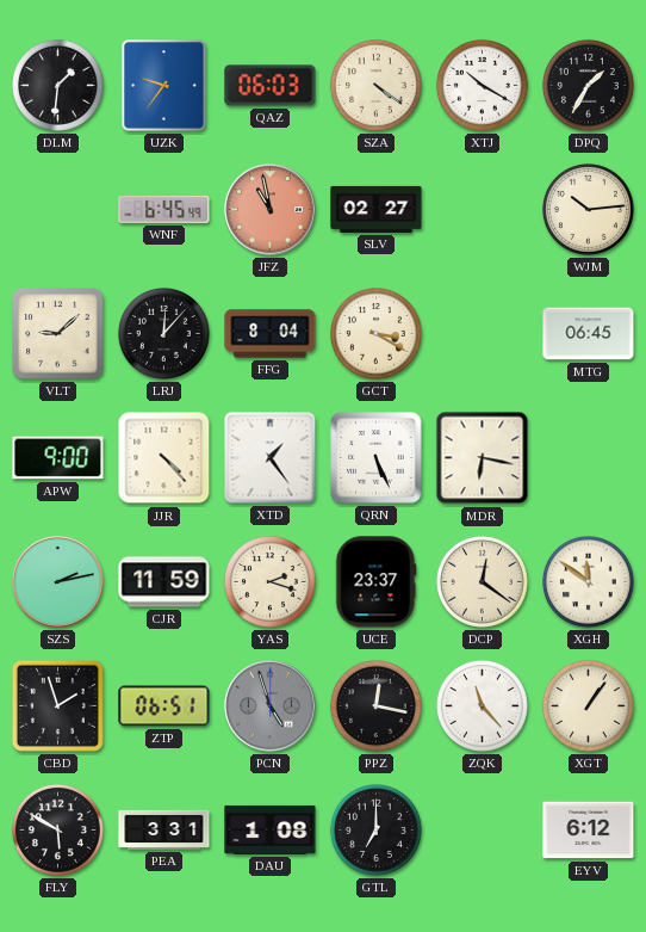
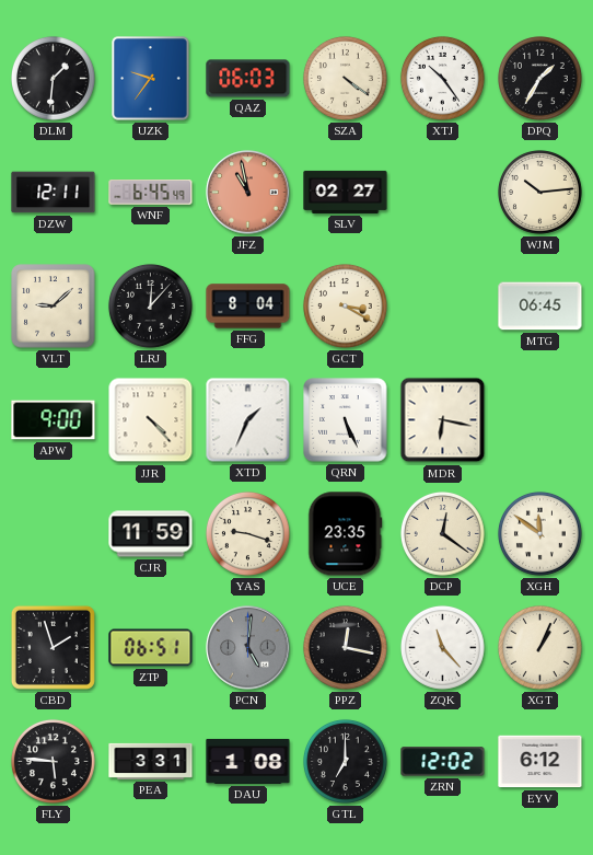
XTJ: 10:20 -> 10:24 (442, 78)
DZW: none -> 12:11 (54, 193)
XTD: 1:24 -> 1:34 (248, 420)
SZS: 2:13 -> none (58, 582)
YAS: 2:18 -> 9:18 (247, 533)
UCE: 23:37 -> 23:35 (346, 534)
PCN: 4:57 -> 5:01 (248, 648)
XGT: 1:06 -> 1:04 (539, 647)
FLY: 5:50 -> 5:46 (53, 761)
ZRN: none -> 12:02 (443, 762)
